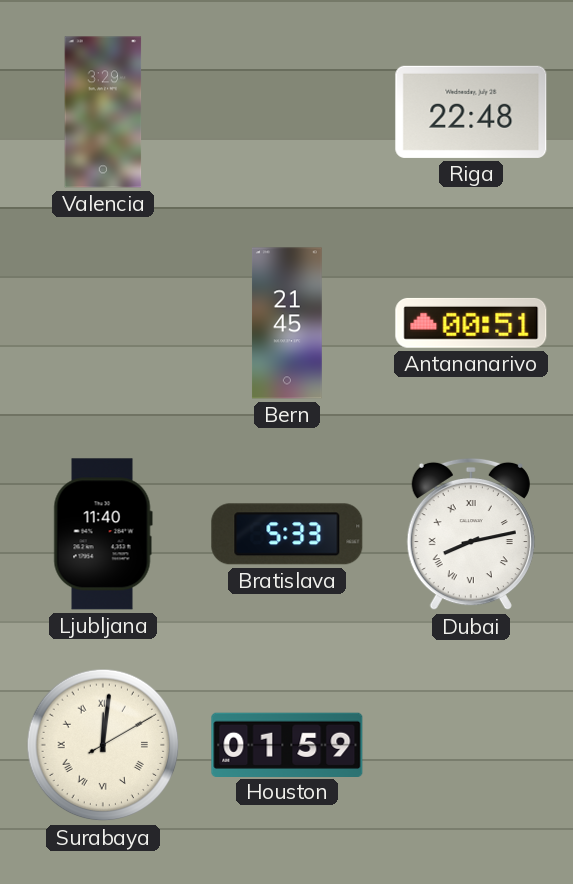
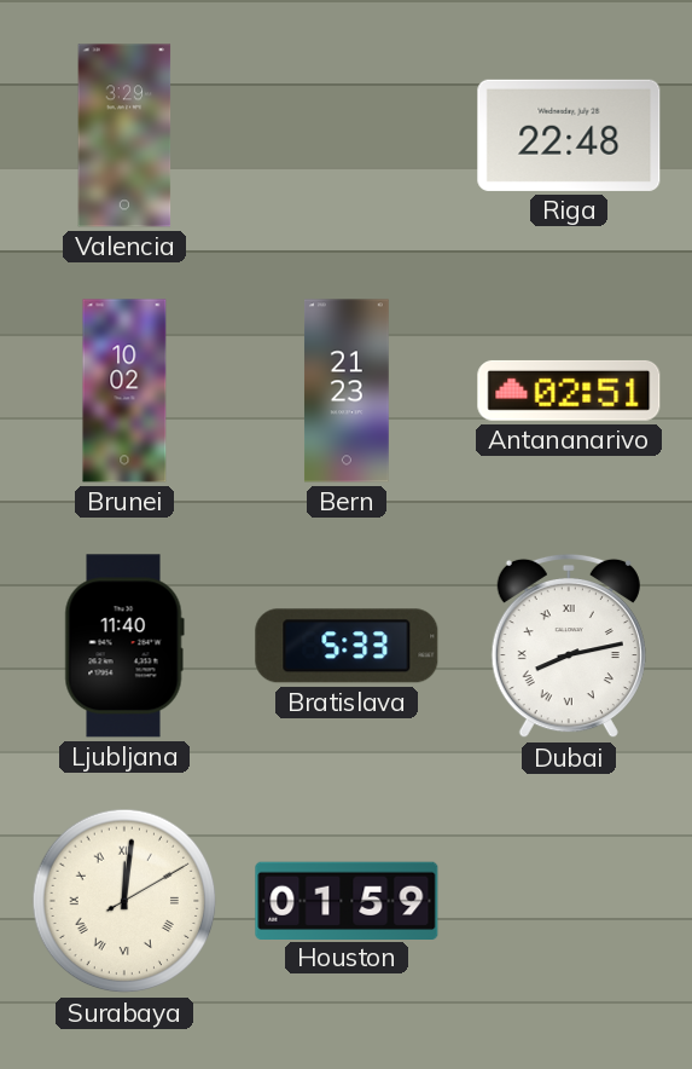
Brunei: none -> 10:02 (124, 391)
Bern: 21:45 -> 21:23 (347, 391)
Antananarivo: 00:51 -> 02:51 (569, 391)
